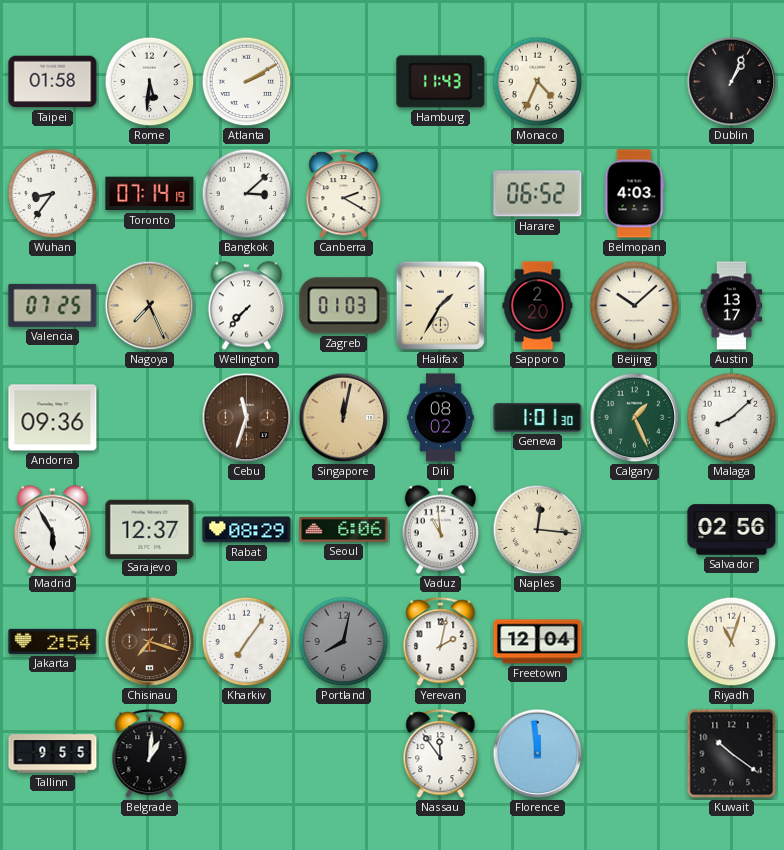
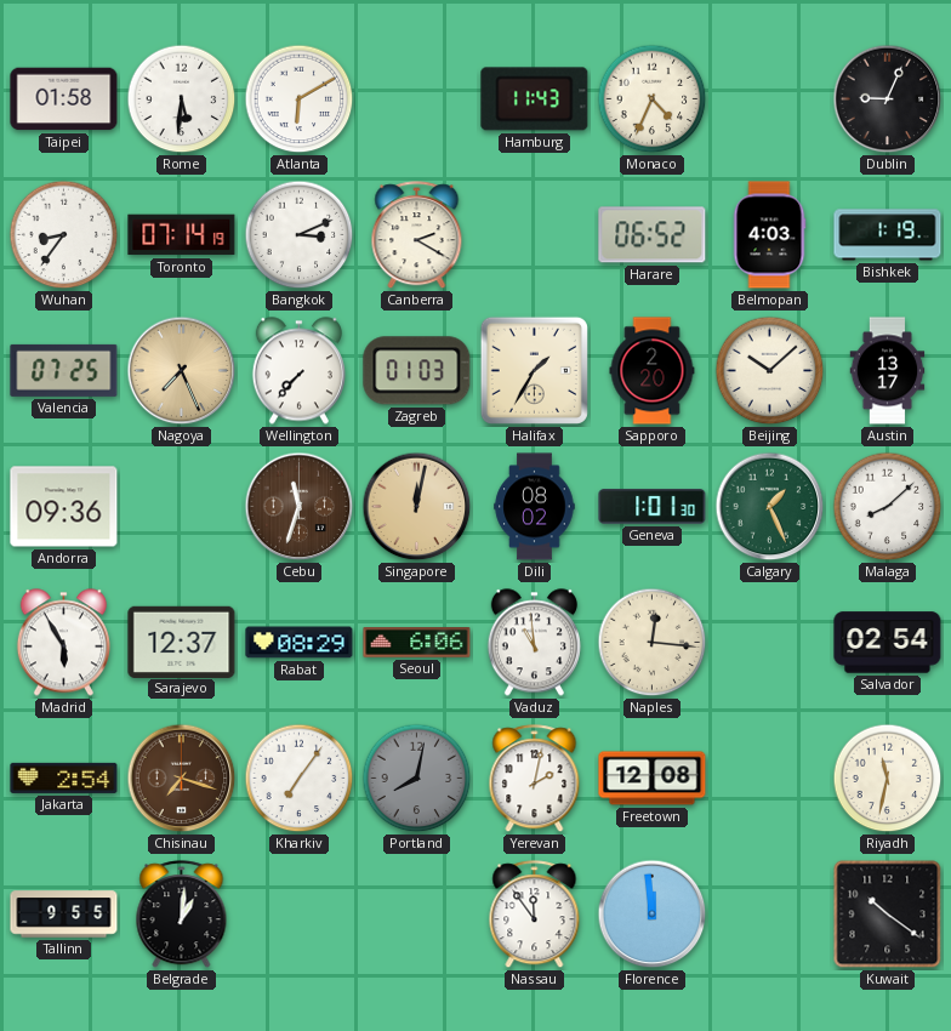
Atlanta: 2:10 -> 6:10 (300, 99)
Dublin: 1:04 -> 9:04 (888, 99)
Bangkok: 3:08 -> 3:11 (300, 235)
Bishkek: none -> 1:19 (888, 235)
Salvador: 02:56 -> 02:54 (888, 643)
Freetown: 12:04 -> 12:08 (653, 779)
Riyadh: 11:03 -> 11:32 (888, 779)
